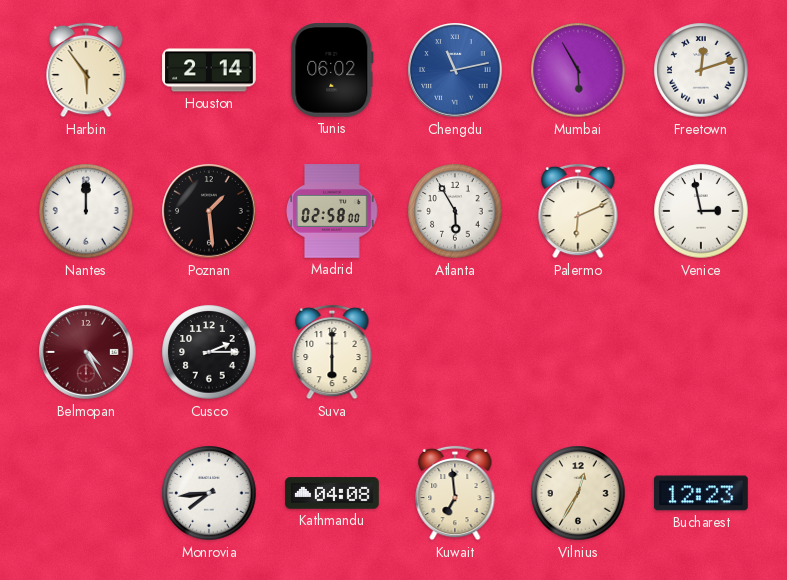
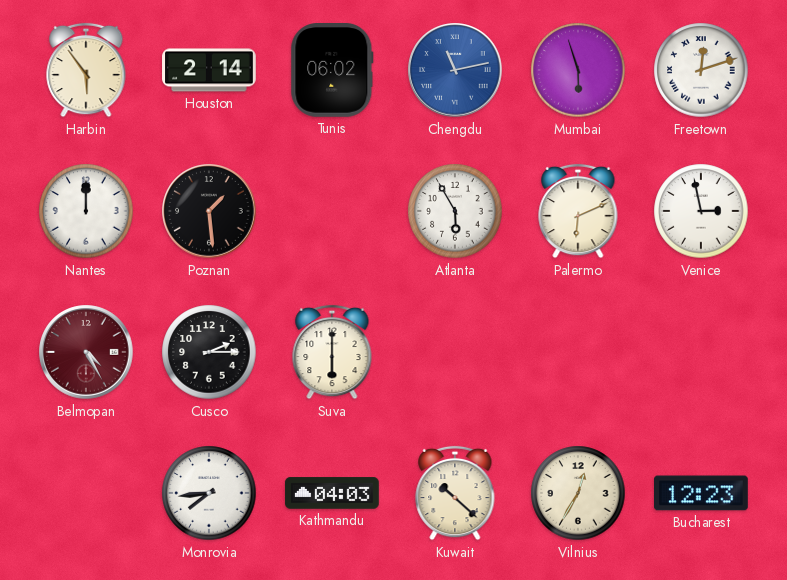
Mumbai: 5:55 -> 5:57 (578, 70)
Madrid: 02:58 -> none (332, 211)
Kathmandu: 04:08 -> 04:03 (332, 493)
Kuwait: 6:59 -> 10:22 (455, 493)
